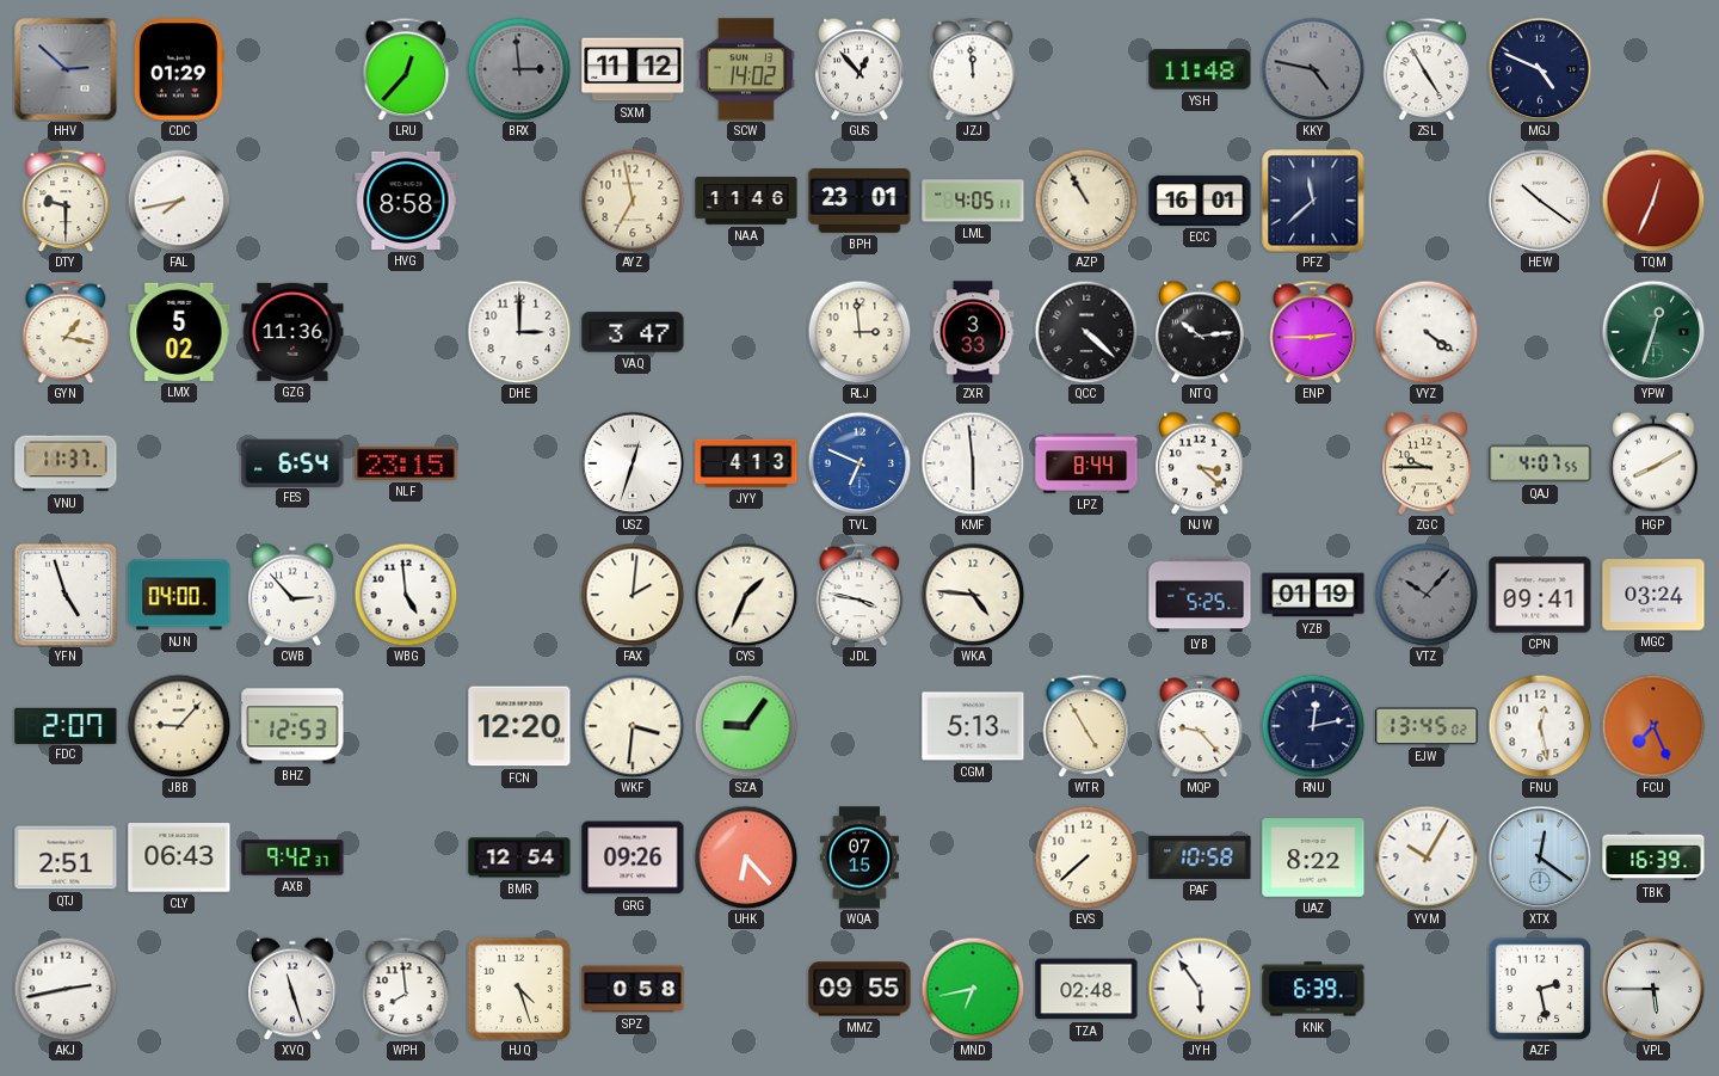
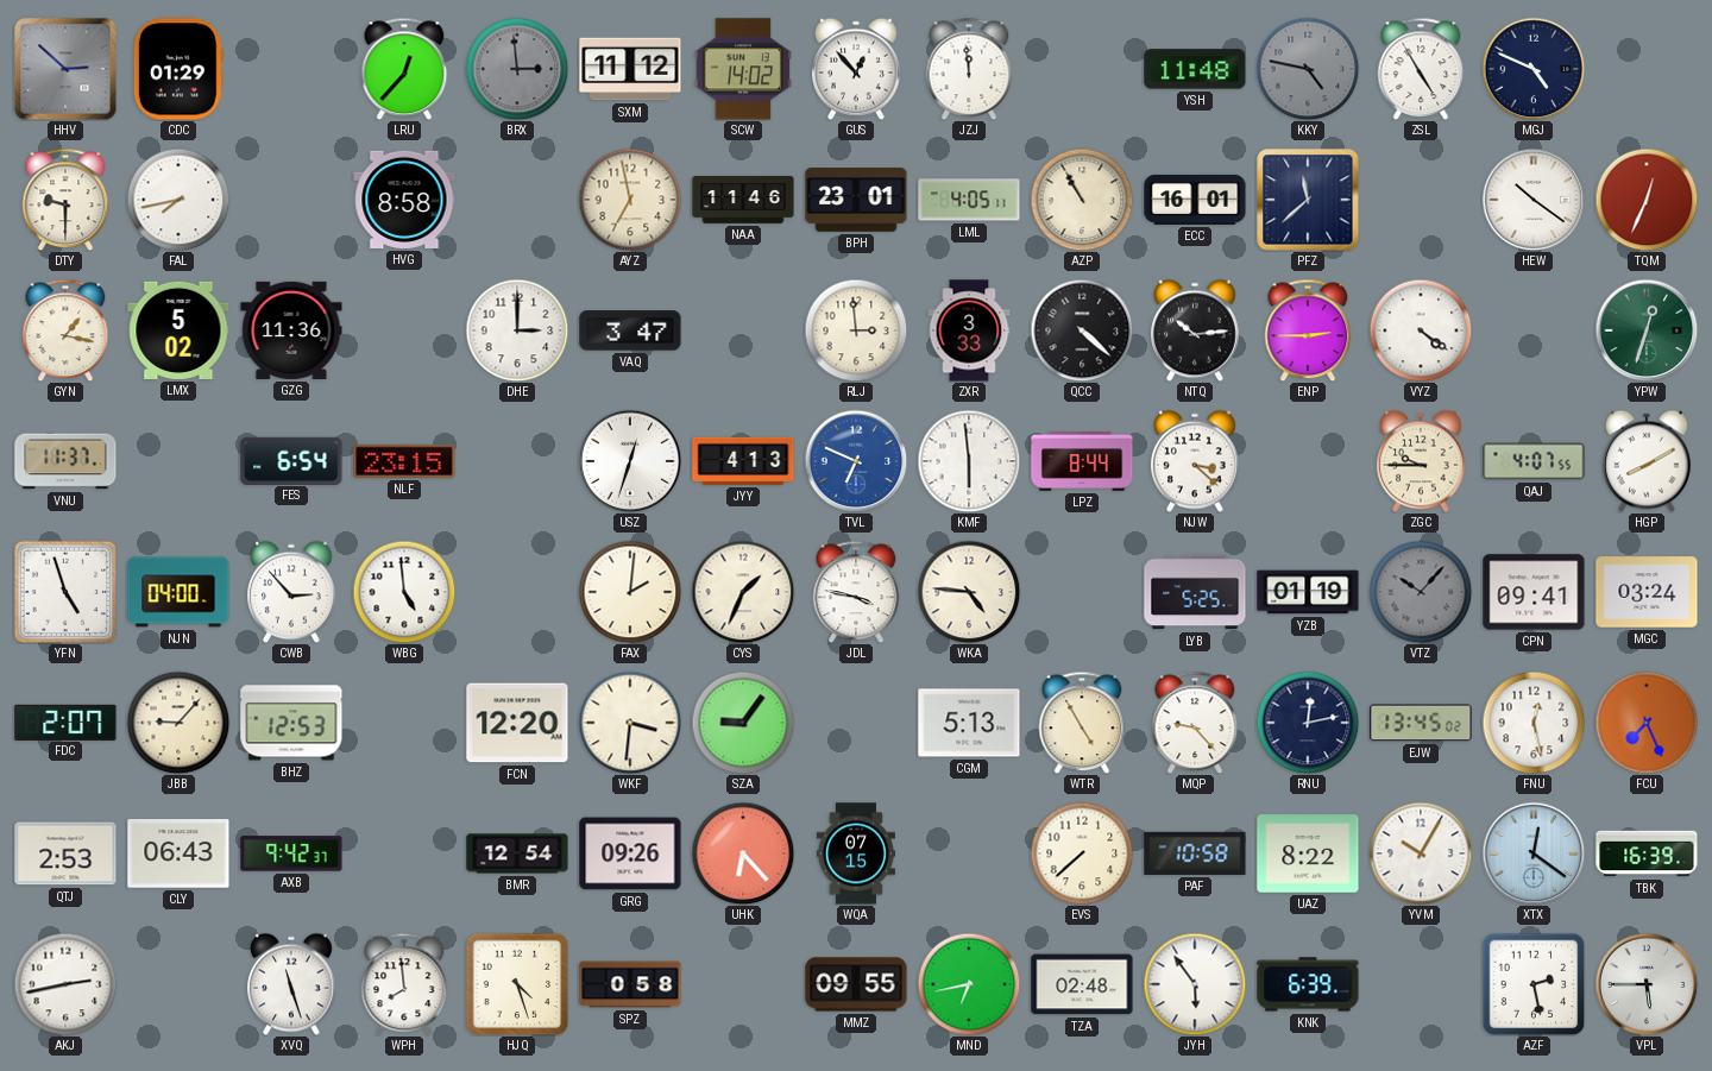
QTJ: 2:51 -> 2:53 (65, 853)
